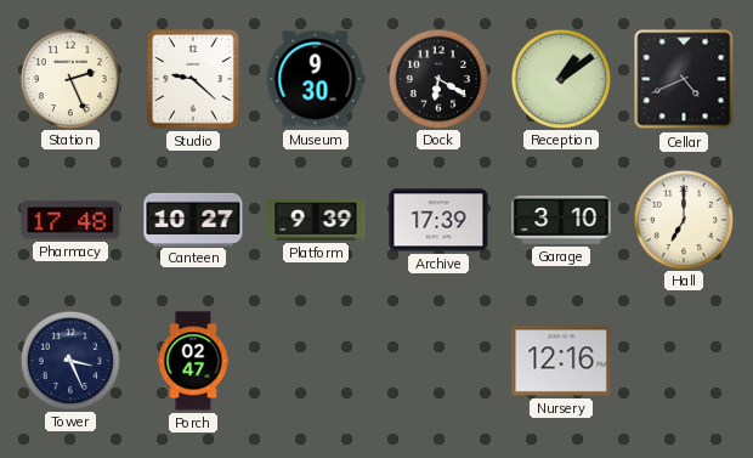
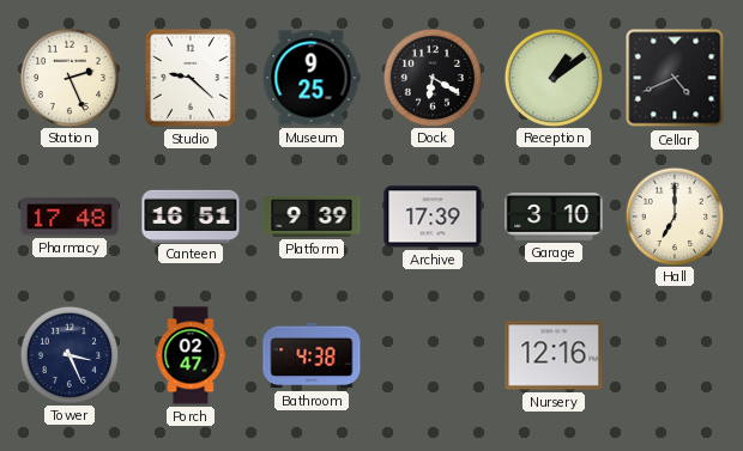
Museum: 9:30 -> 9:25 (312, 78)
Canteen: 10:27 -> 16:51 (191, 215)
Bathroom: none -> 4:38 (312, 355)
